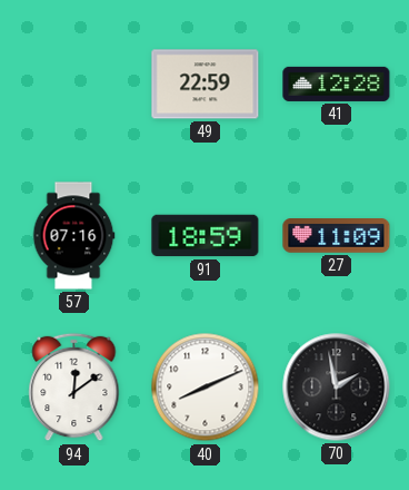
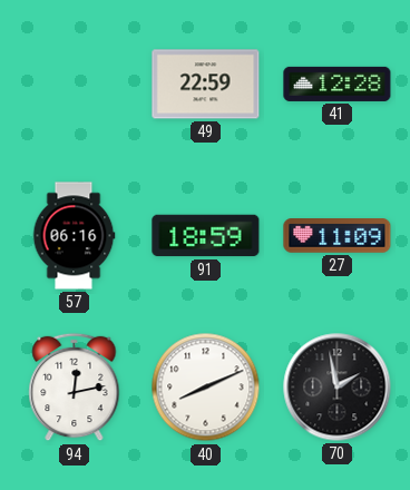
57: 07:16 -> 06:16 (74, 236)
94: 12:09 -> 12:13 (75, 388)
